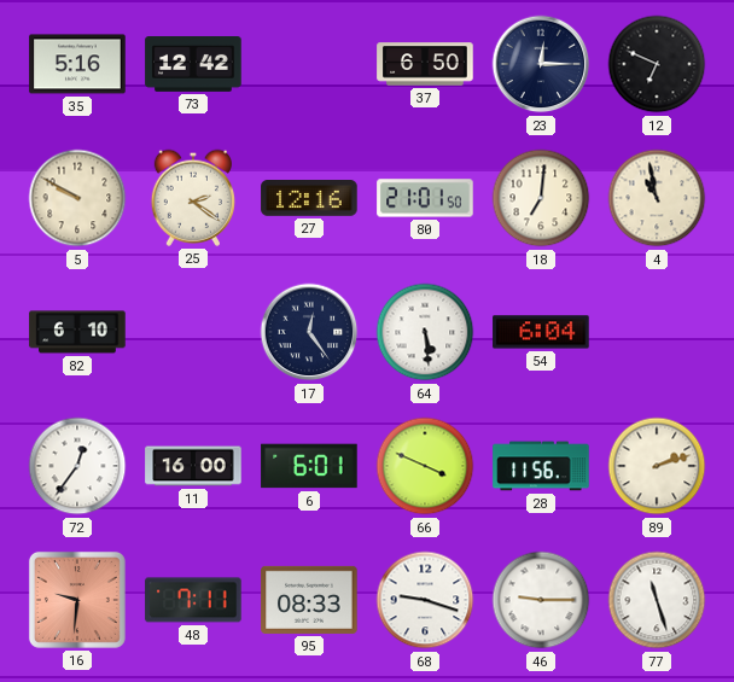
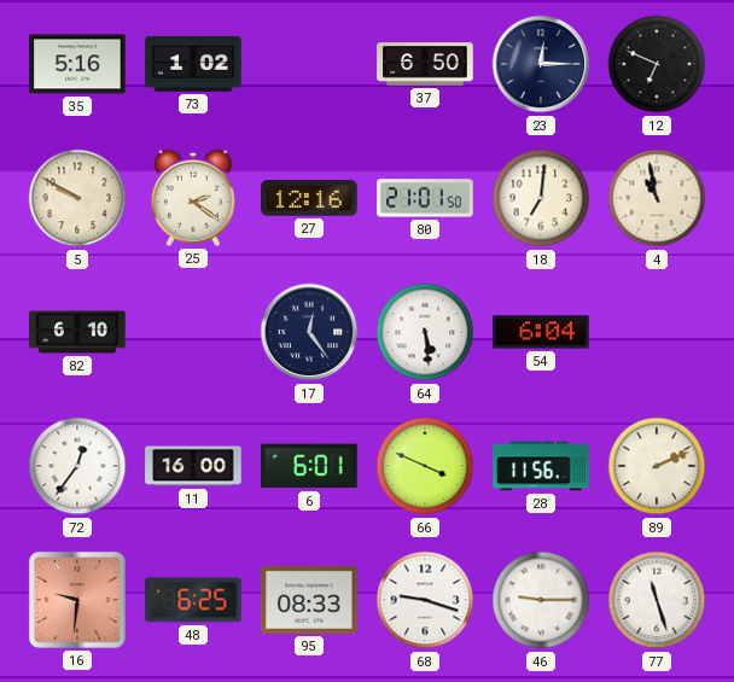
73: 12:42 -> 1:02 (193, 65)
89: 2:12 -> 2:11 (657, 466)
48: 7:11 -> 6:25 (193, 600)
